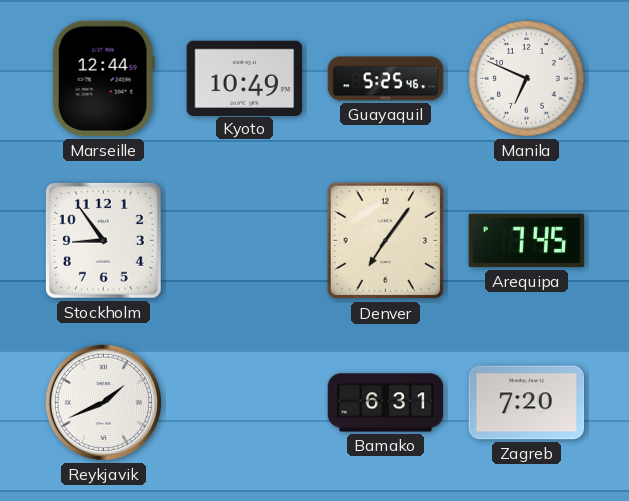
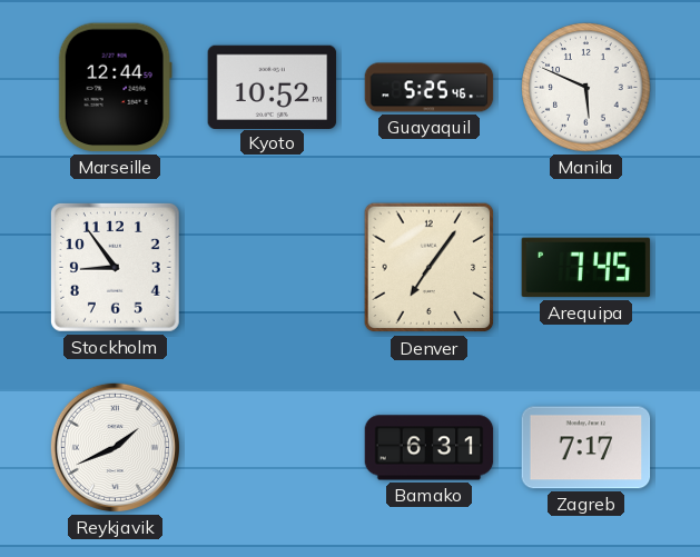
Kyoto: 10:49 -> 10:52 (273, 87)
Manila: 6:49 -> 5:49 (586, 88)
Zagreb: 7:20 -> 7:17 (586, 448)
